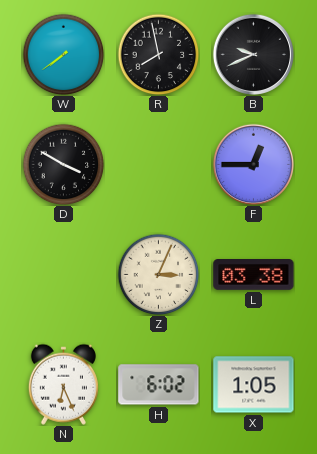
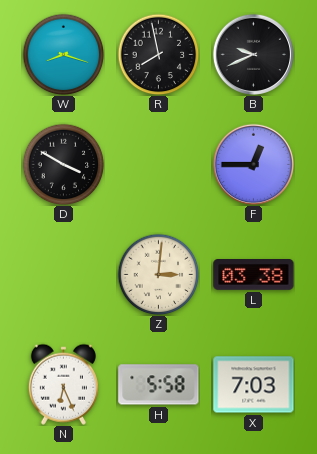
W: 7:39 -> 8:18 (63, 54)
Z: 3:04 -> 3:01 (158, 274)
H: 6:02 -> 5:58 (159, 385)
X: 1:05 -> 7:03 (254, 385)
